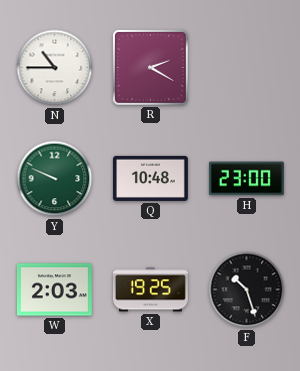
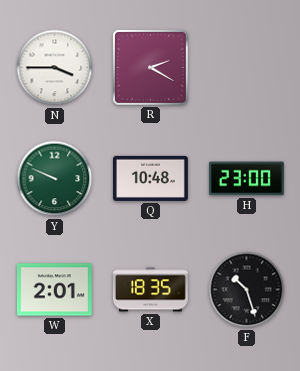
N: 10:45 -> 3:45 (55, 68)
W: 2:03 -> 2:01 (54, 290)
X: 19:25 -> 18:35 (150, 290)
